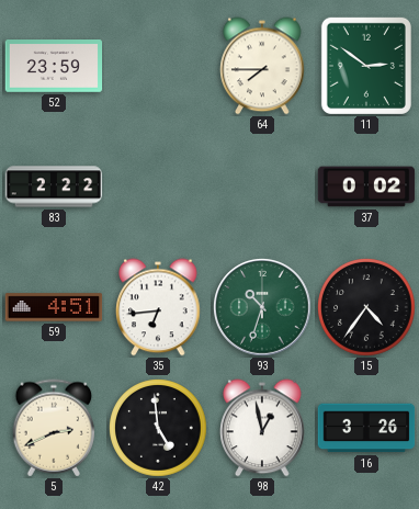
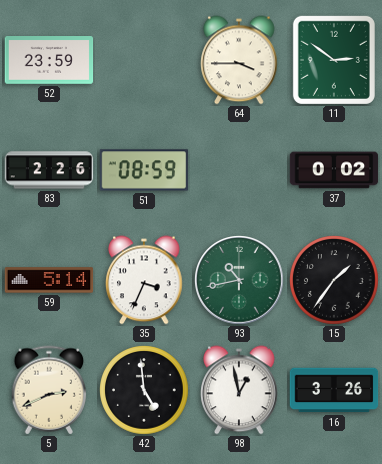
64: 7:45 -> 3:45 (239, 60)
83: 2:22 -> 2:26 (49, 170)
51: none -> 08:59 (144, 170)
59: 4:51 -> 5:14 (49, 280)
35: 6:44 -> 3:34 (144, 280)
93: 10:33 -> 10:43 (239, 280)
15: 4:36 -> 1:36 (334, 280)
